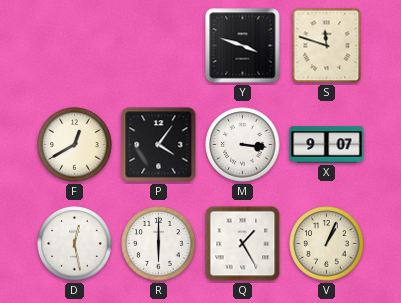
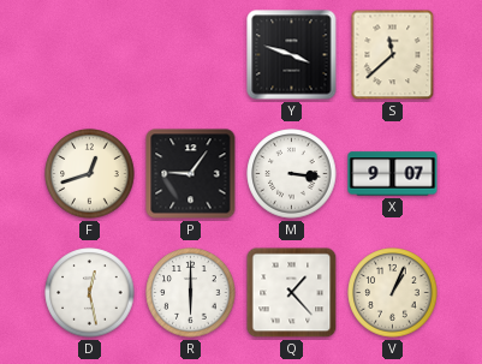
S: 11:48 -> 11:38 (393, 55)
F: 12:40 -> 12:42 (90, 174)
P: 4:06 -> 9:06 (191, 174)
Q: 1:25 -> 1:23 (292, 293)
